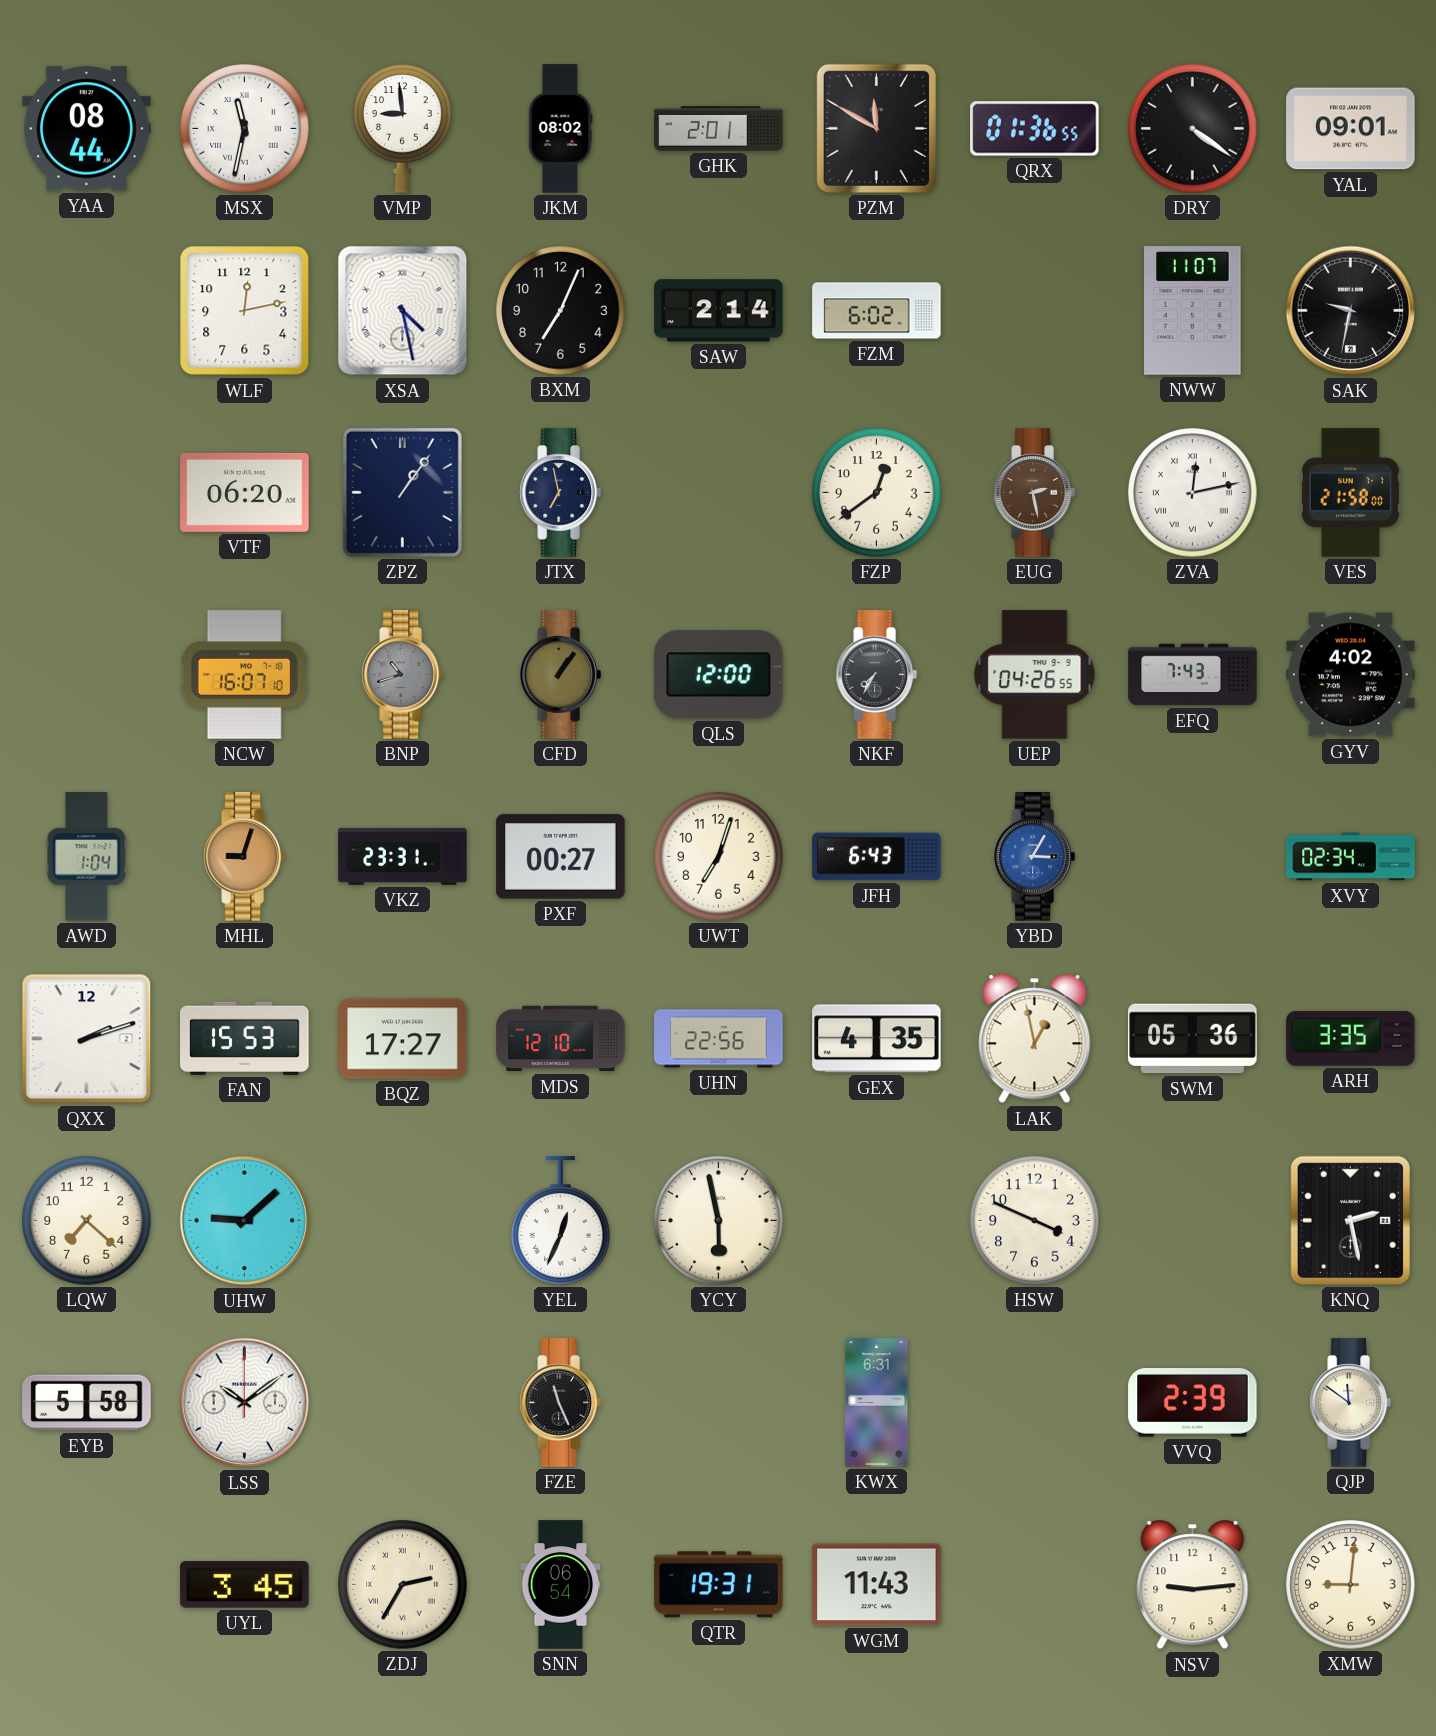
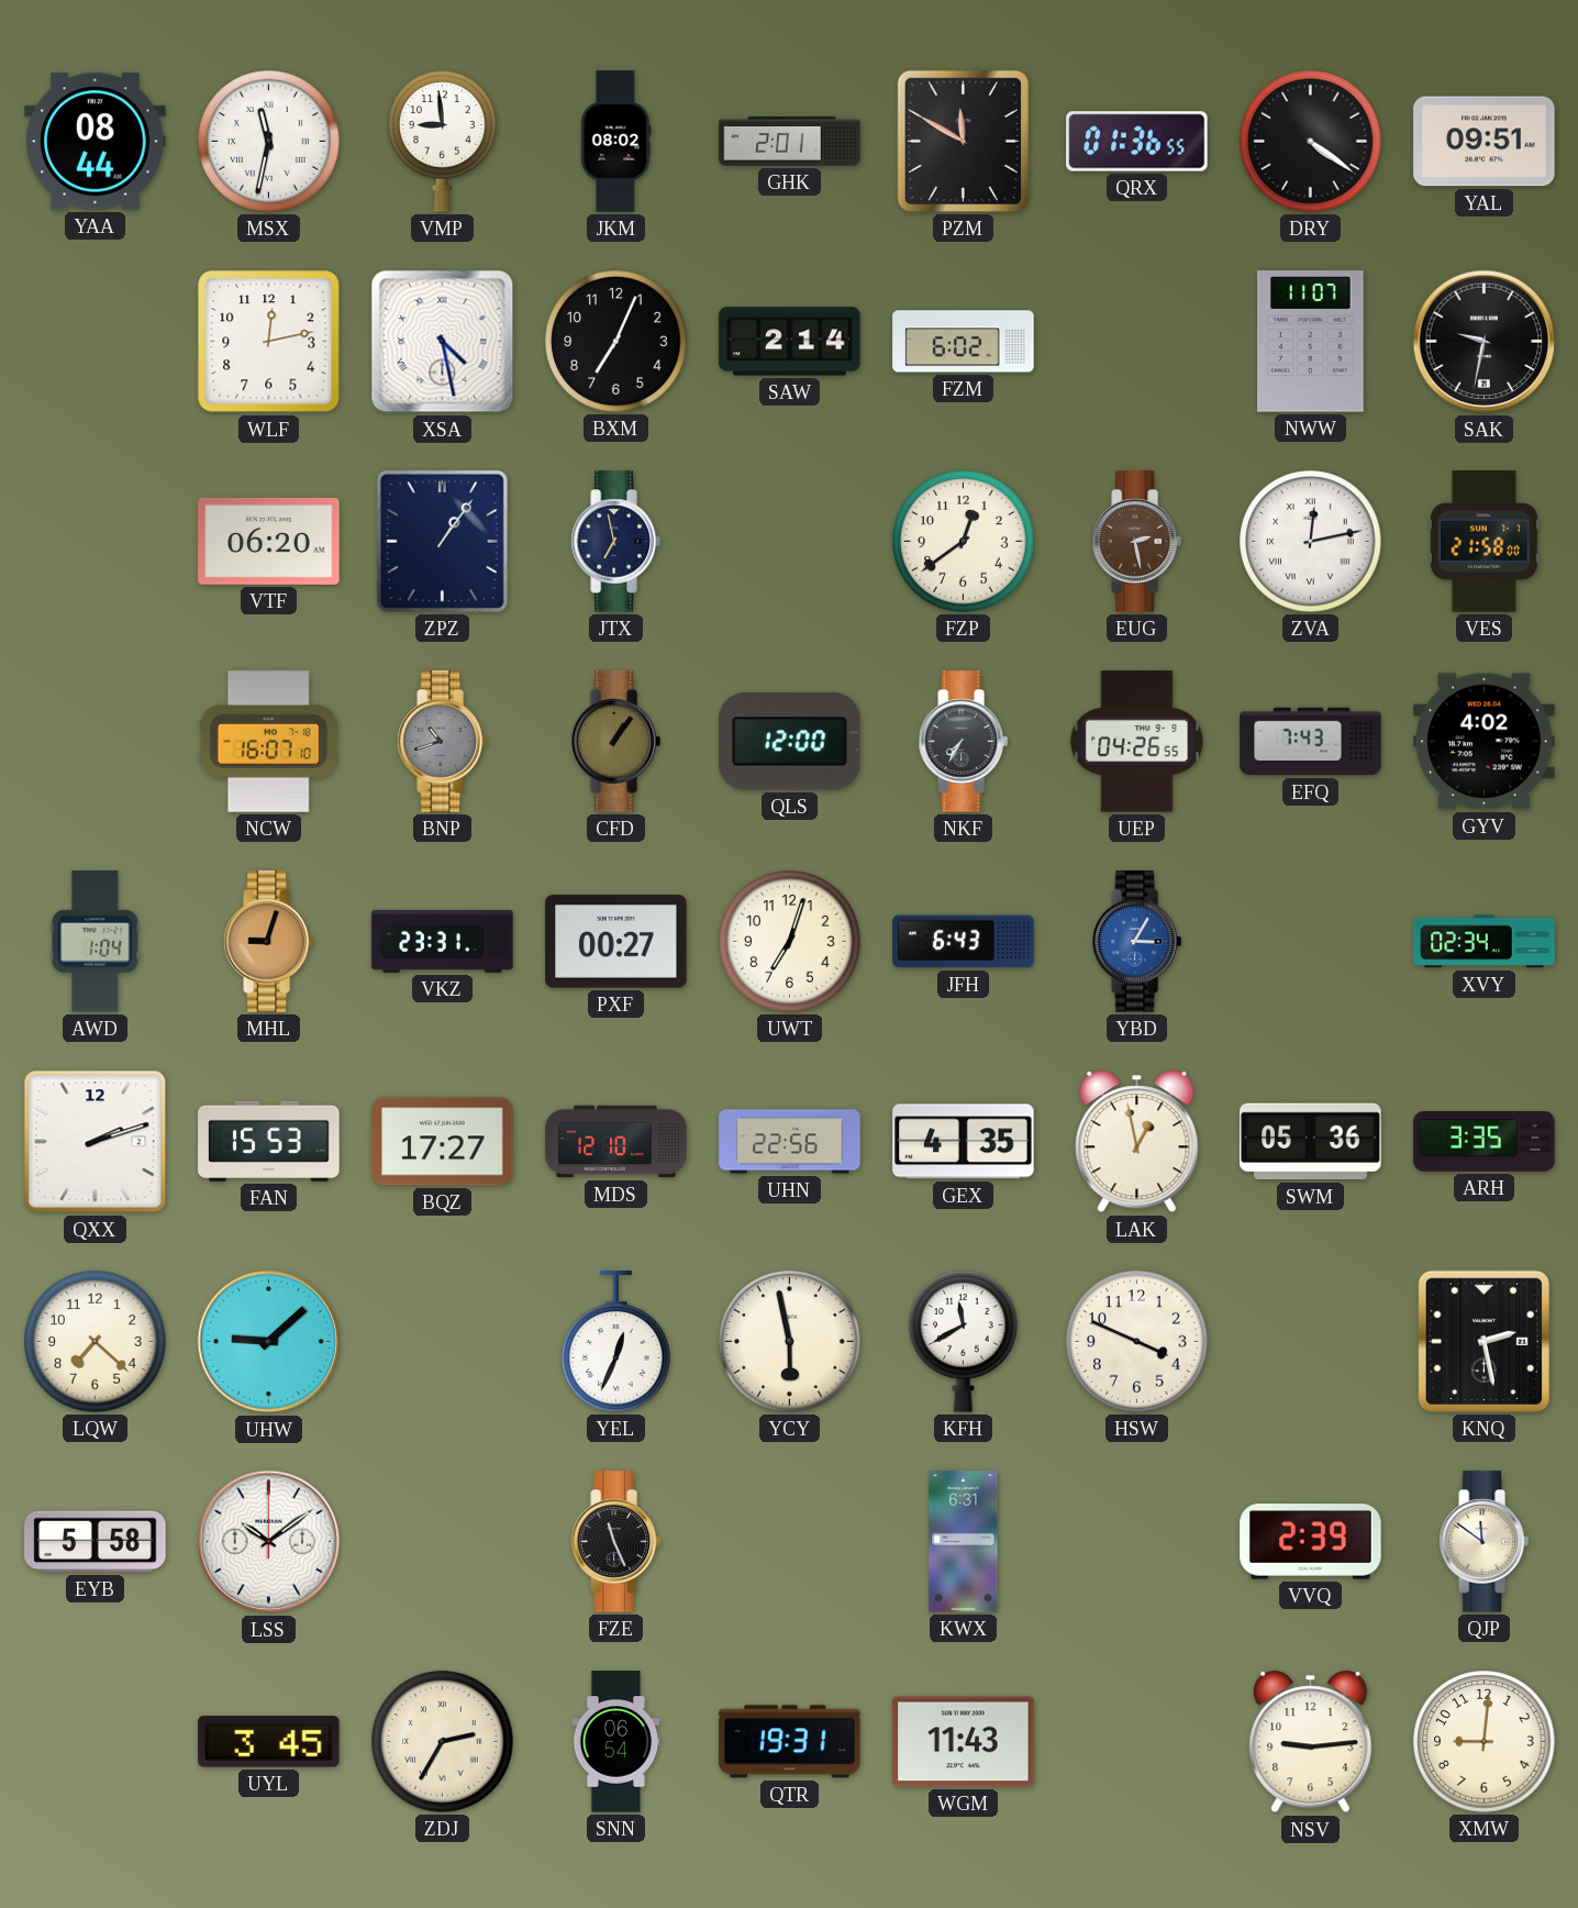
YAL: 09:01 -> 09:51 (1485, 142)
KFH: none -> 11:40 (964, 1342)
